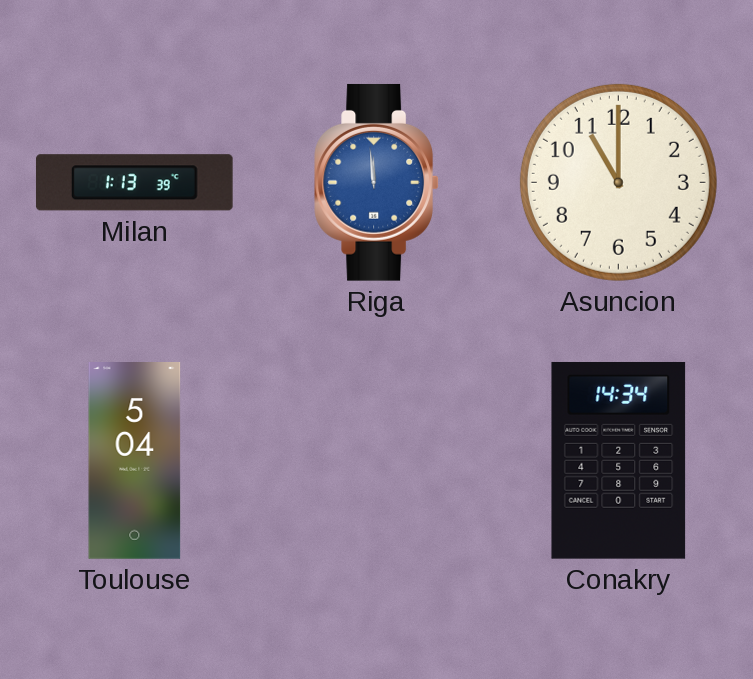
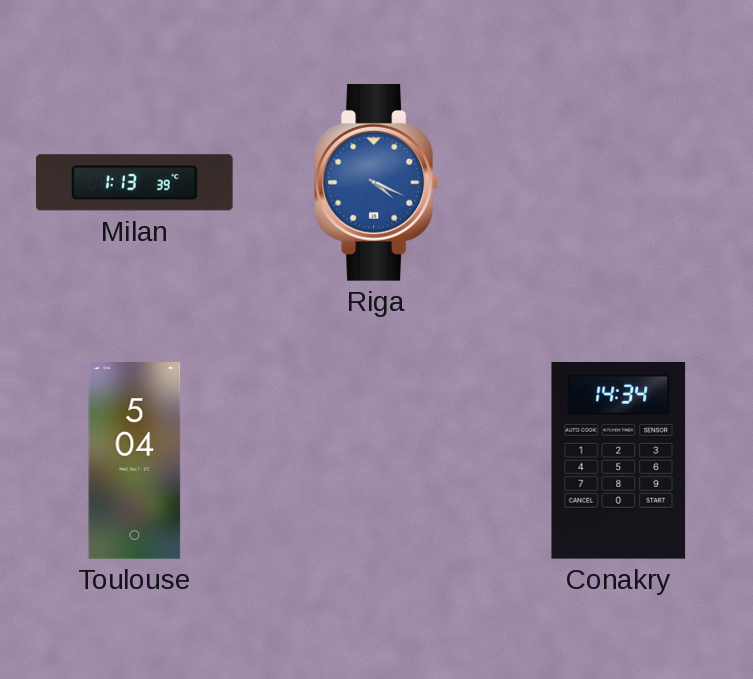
Riga: 11:59 -> 4:19 (376, 182)
Asuncion: 11:00 -> none (618, 182)
